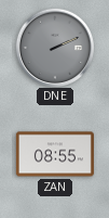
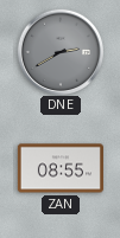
DNE: 2:11 -> 2:40 (59, 51)
